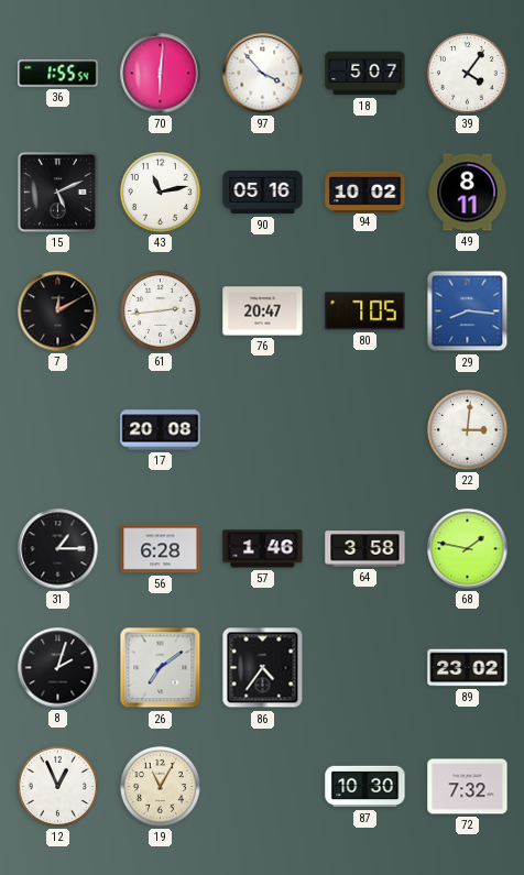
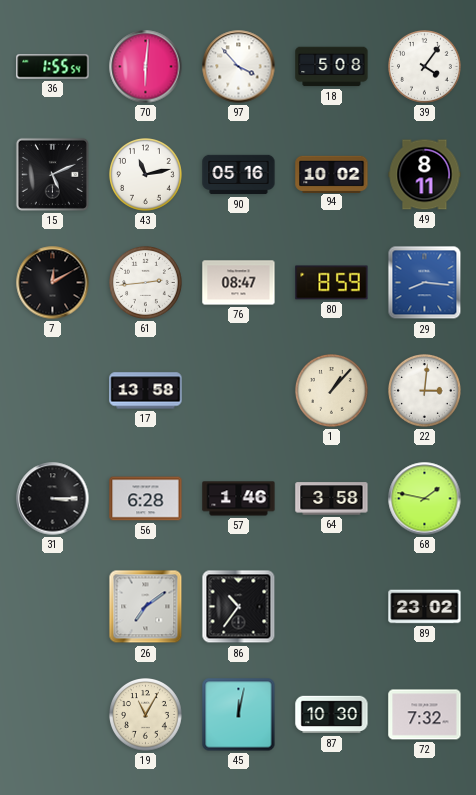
18: 5:07 -> 5:08 (332, 67)
76: 20:47 -> 08:47 (239, 283)
80: 7:05 -> 8:59 (332, 283)
17: 20:08 -> 13:58 (146, 391)
1: none -> 1:07 (332, 391)
31: 1:15 -> 3:15 (53, 499)
8: 2:03 -> none (58, 668)
86: 4:36 -> 10:36 (239, 607)
12: 12:56 -> none (58, 787)
45: none -> 12:02 (239, 715)
